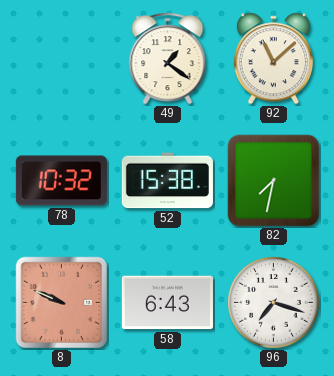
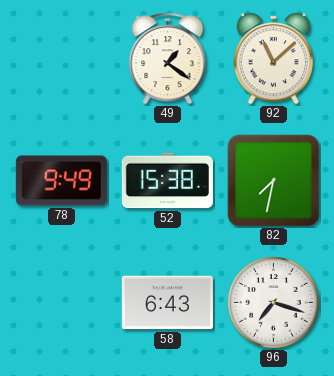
78: 10:32 -> 9:49 (61, 181)
8: 9:49 -> none (62, 303)
